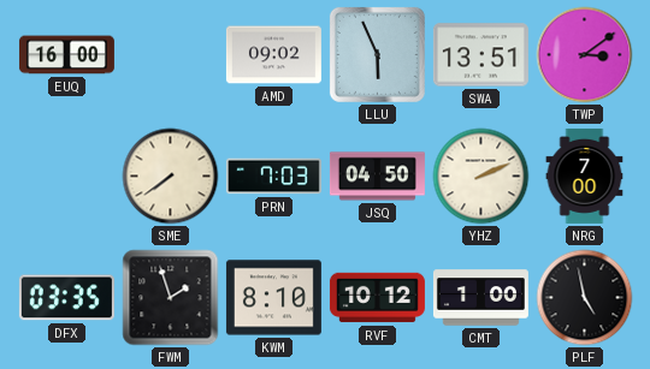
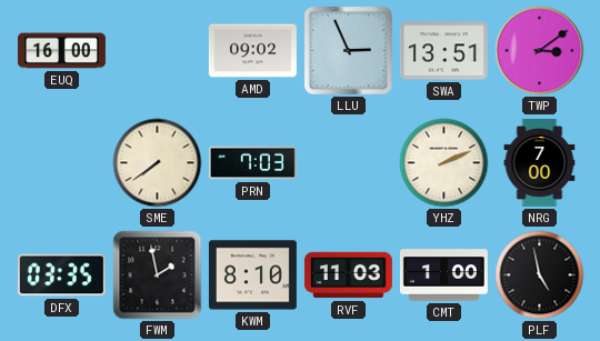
LLU: 5:56 -> 2:56 (348, 50)
JSQ: 04:50 -> none (377, 177)
FWM: 1:57 -> 1:58 (158, 275)
RVF: 10:12 -> 11:03 (348, 275)
